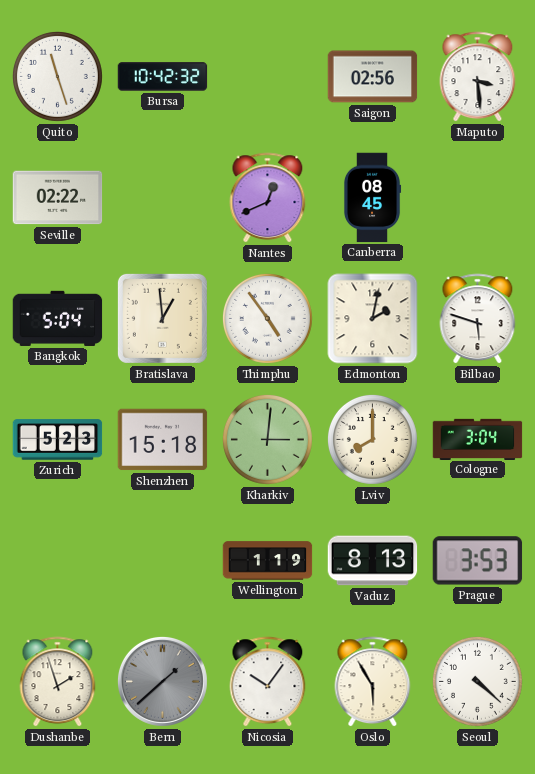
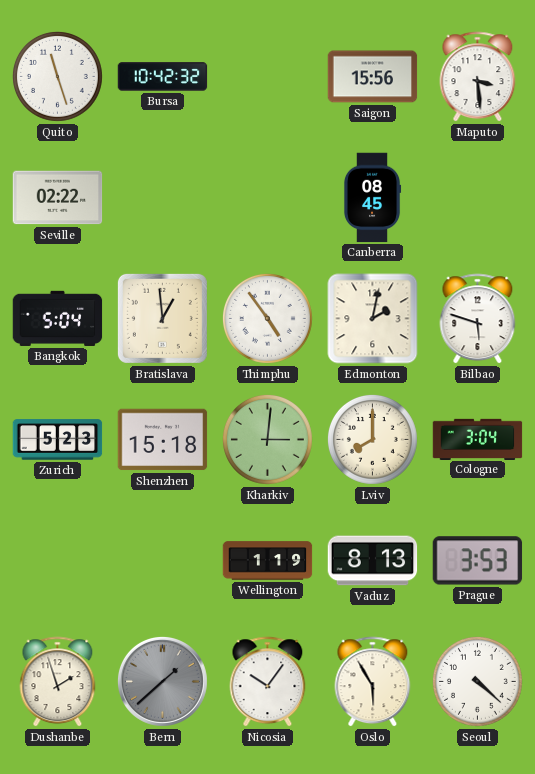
Saigon: 02:56 -> 15:56 (373, 77)
Nantes: 12:41 -> none (268, 198)
